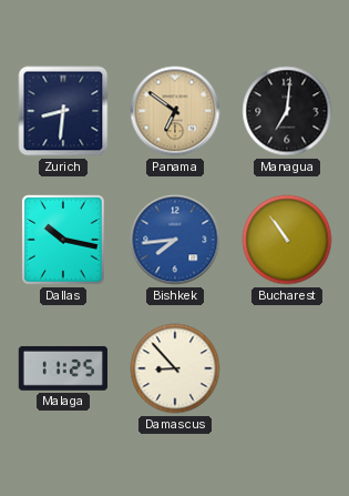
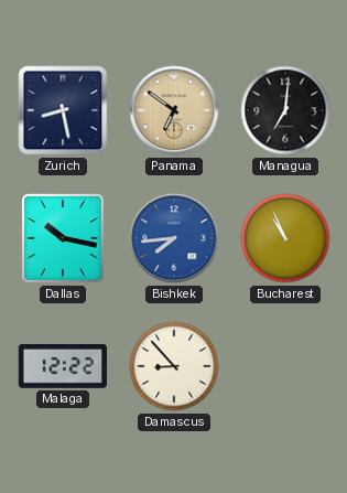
Zurich: 8:31 -> 8:28 (63, 110)
Bucharest: 10:54 -> 10:56 (285, 238)
Malaga: 11:25 -> 12:22 (63, 366)
